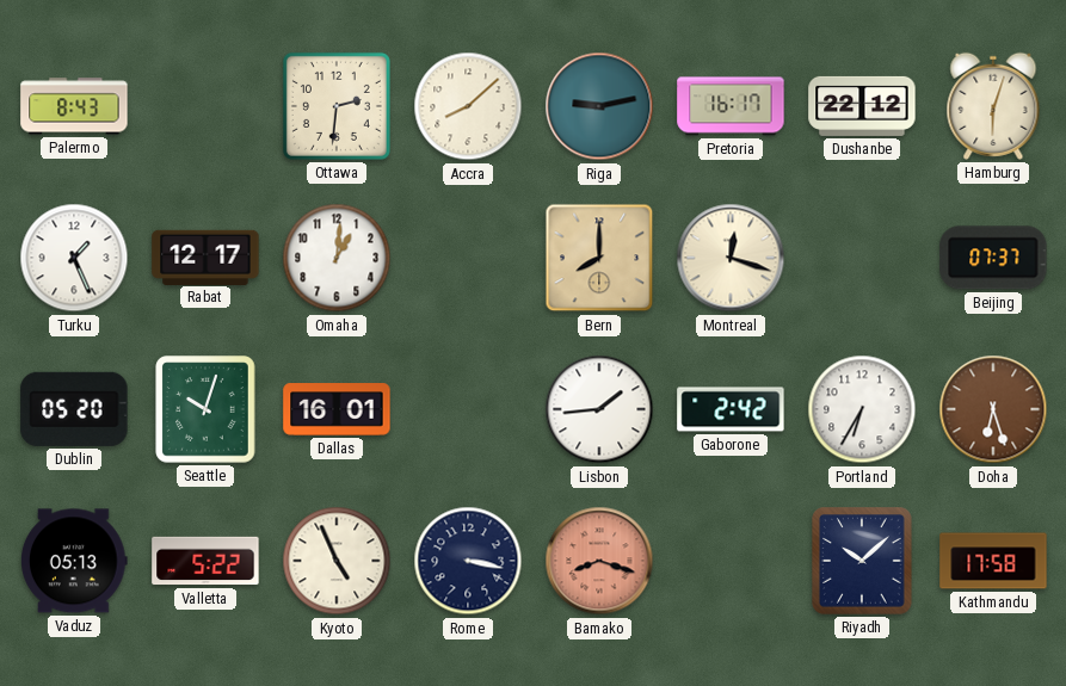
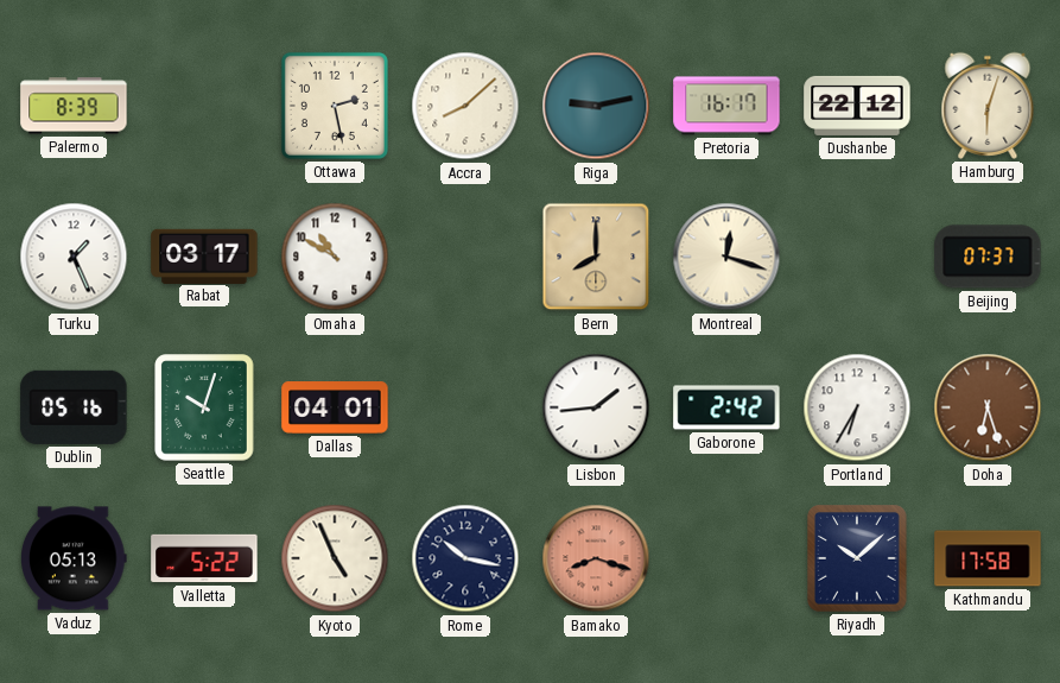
Palermo: 8:43 -> 8:39 (74, 106)
Ottawa: 2:31 -> 2:28 (335, 106)
Rabat: 12:17 -> 03:17 (204, 255)
Omaha: 1:01 -> 10:50 (335, 257)
Dublin: 05:20 -> 05:16 (74, 407)
Dallas: 16:01 -> 04:01 (335, 407)
Rome: 3:17 -> 10:17 (465, 558)
